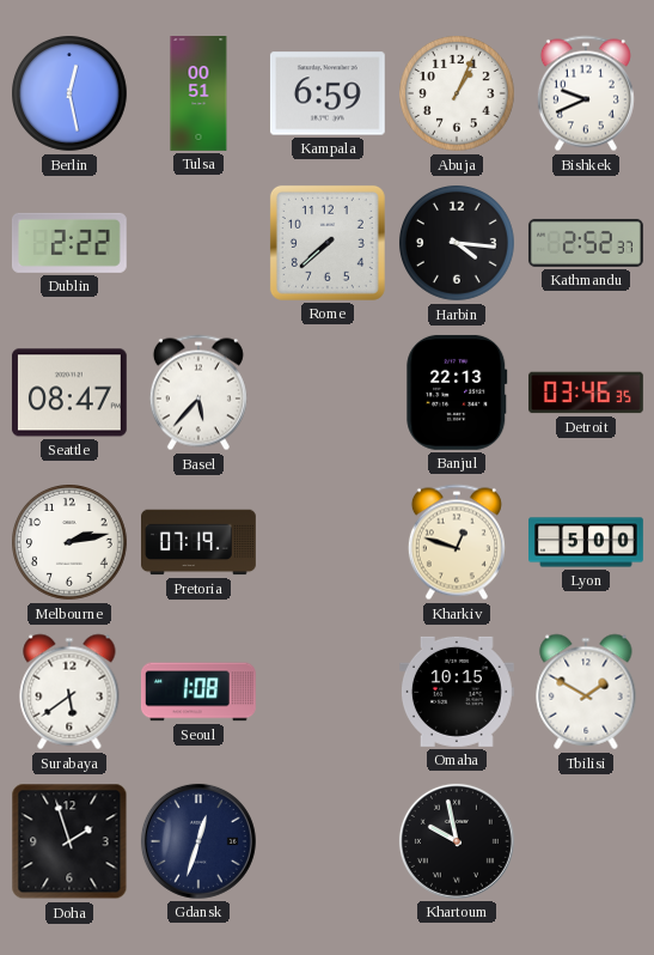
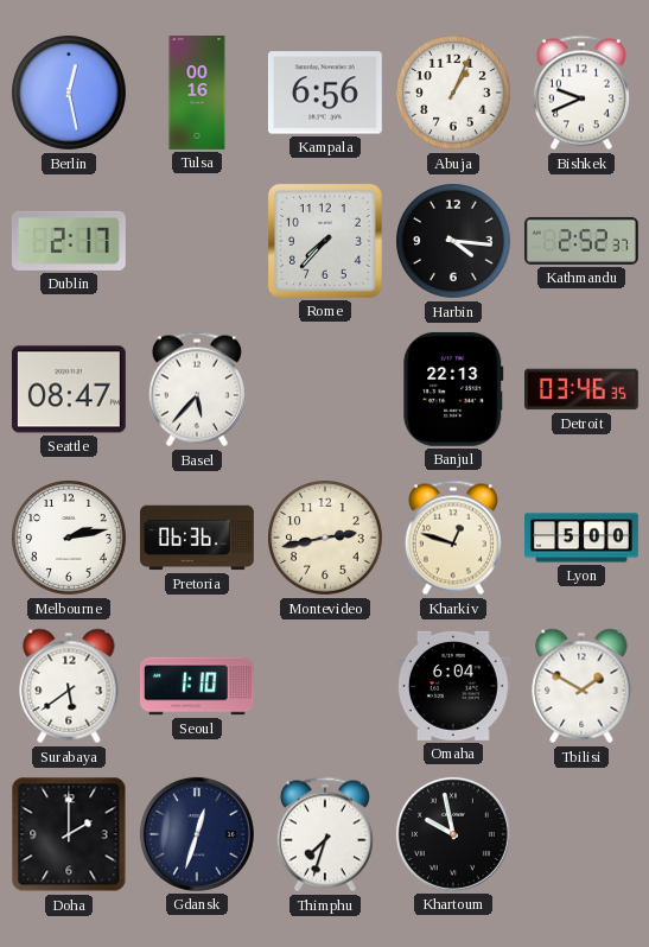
Tulsa: 00:51 -> 00:16 (197, 94)
Kampala: 6:59 -> 6:56 (325, 93)
Dublin: 2:22 -> 2:17 (69, 241)
Rome: 7:38 -> 7:37 (325, 241)
Pretoria: 07:19 -> 06:36 (198, 538)
Montevideo: none -> 2:43 (326, 539)
Seoul: 1:08 -> 1:10 (197, 686)
Omaha: 10:15 -> 6:04 (453, 686)
Doha: 1:57 -> 2:00 (69, 834)
Thimphu: none -> 7:33 (325, 834)
